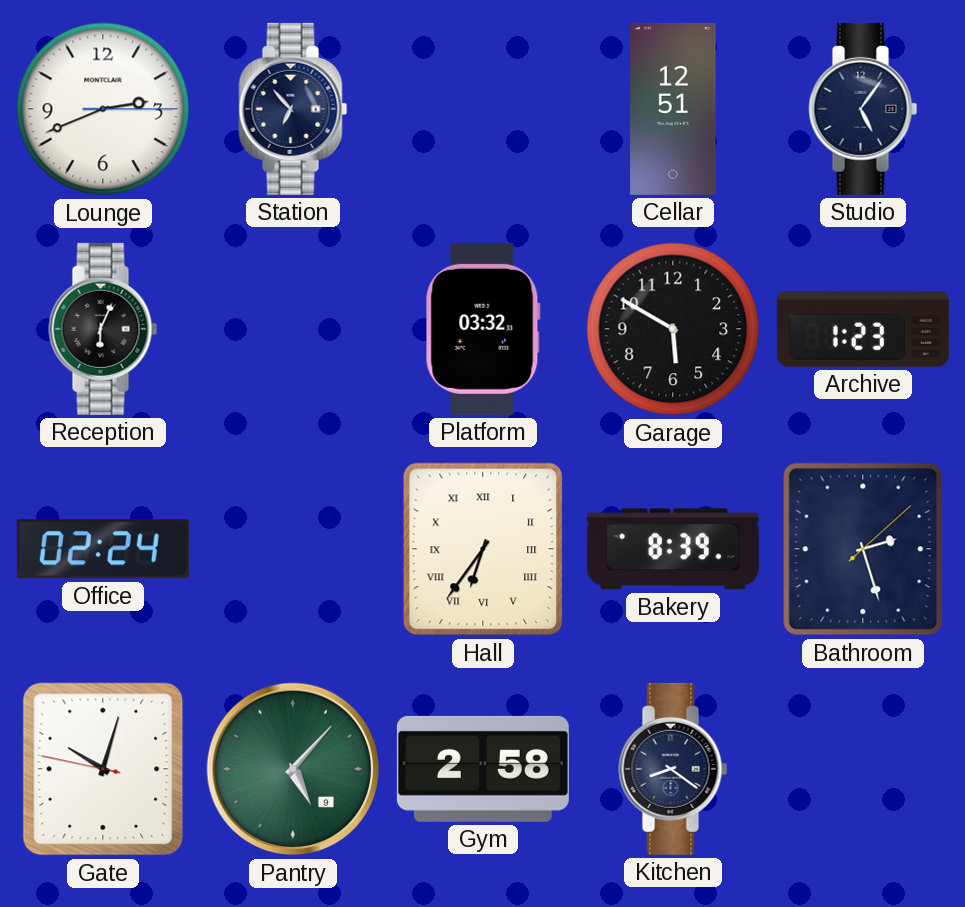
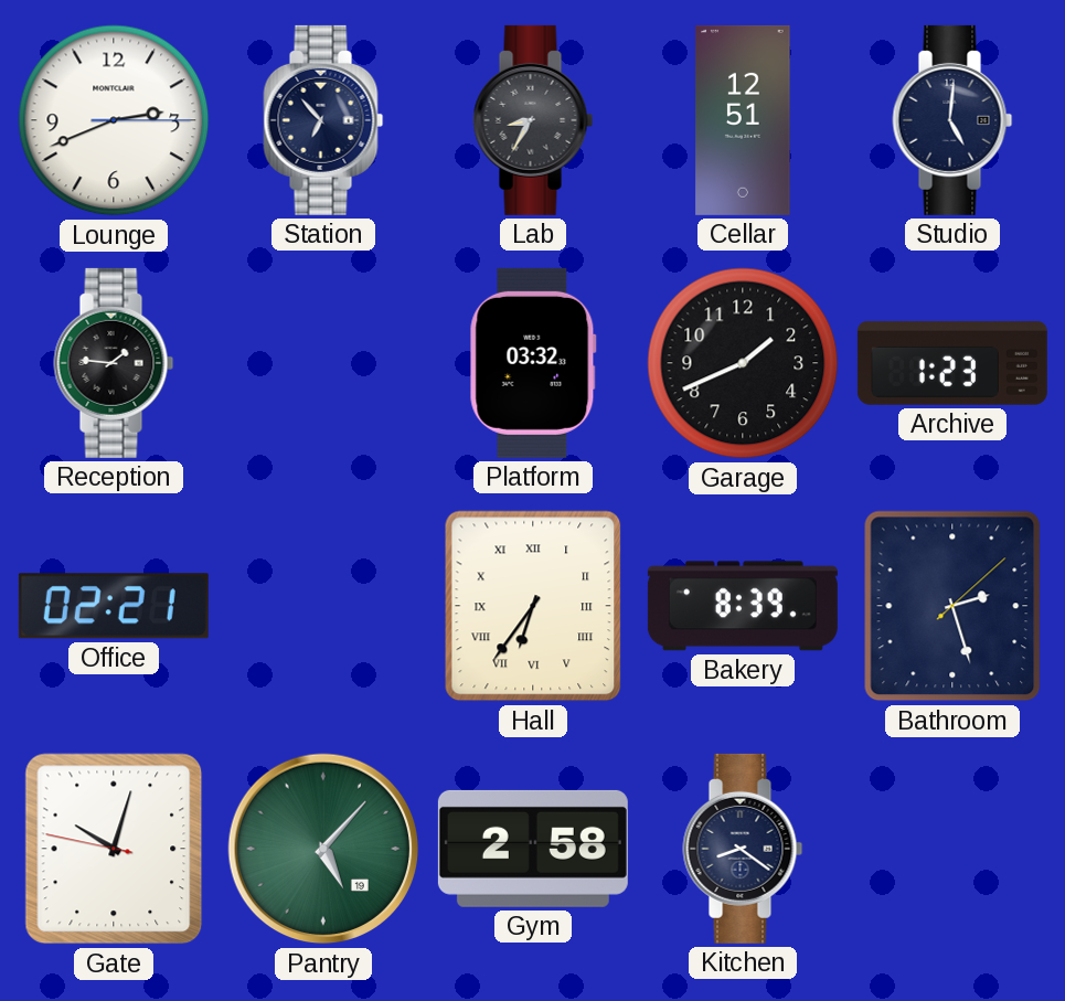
Lab: none -> 8:35 (533, 120)
Studio: 5:06 -> 5:01 (952, 120)
Reception: 6:04 -> 1:46 (114, 363)
Garage: 5:50 -> 1:41 (743, 363)
Office: 02:24 -> 02:21 (114, 606)
Pantry date: 9 -> 19 (323, 849)
